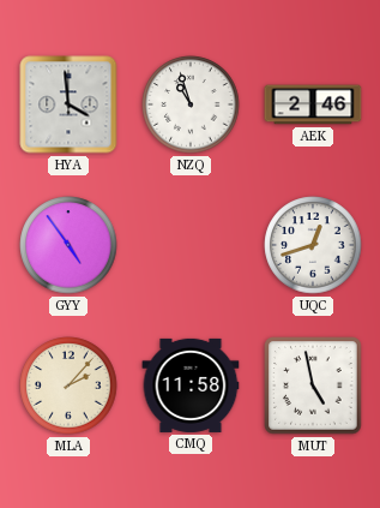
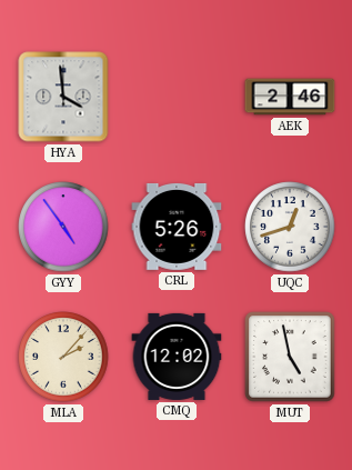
NZQ: 10:57 -> none (191, 104)
CRL: none -> 5:26 (177, 227)
CMQ: 11:58 -> 12:02 (177, 357)
